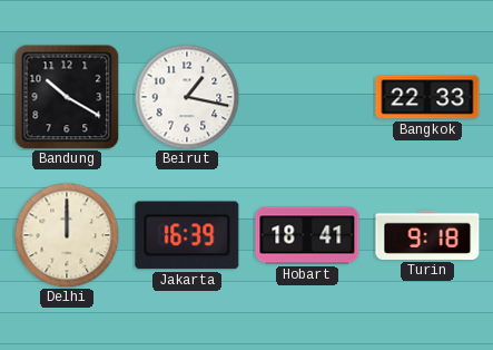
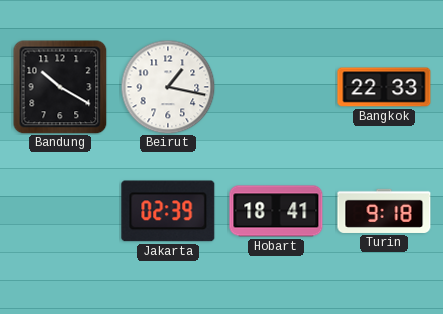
Delhi: 12:00 -> none (67, 235)
Jakarta: 16:39 -> 02:39 (168, 211)
